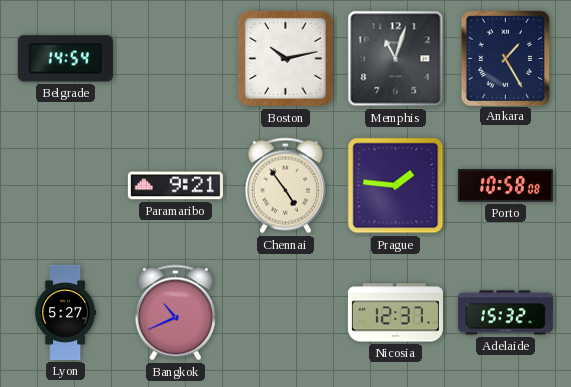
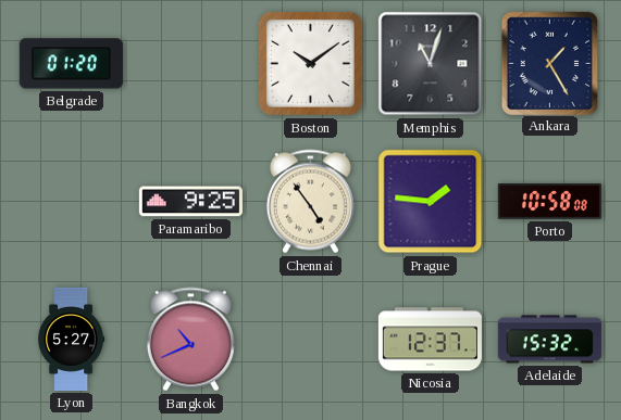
Belgrade: 14:54 -> 01:20 (71, 64)
Boston: 10:13 -> 10:09 (310, 63)
Paramaribo: 9:21 -> 9:25 (190, 202)
